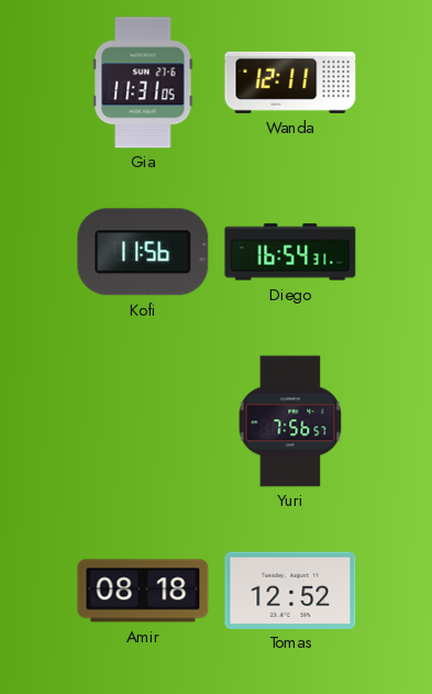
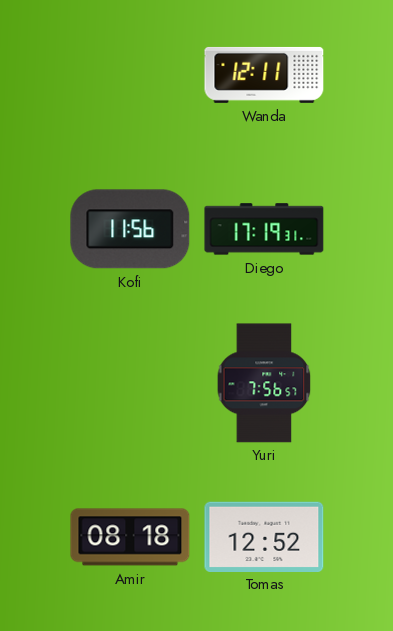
Gia: 11:31 -> none (143, 82)
Diego: 16:54 -> 17:19 (264, 229)
